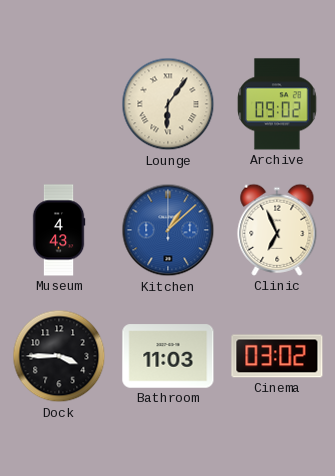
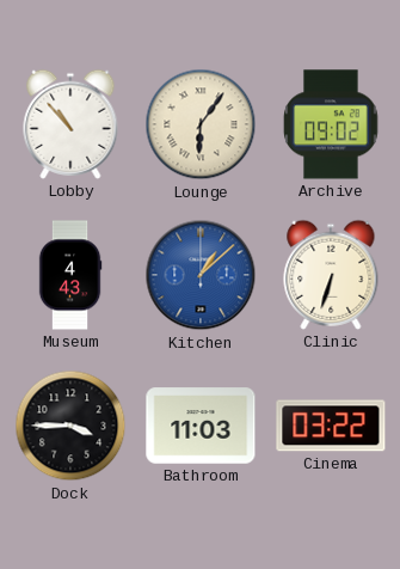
Lobby: none -> 10:53 (70, 124)
Clinic: 6:56 -> 6:33 (331, 275)
Cinema: 03:02 -> 03:22 (331, 426)
